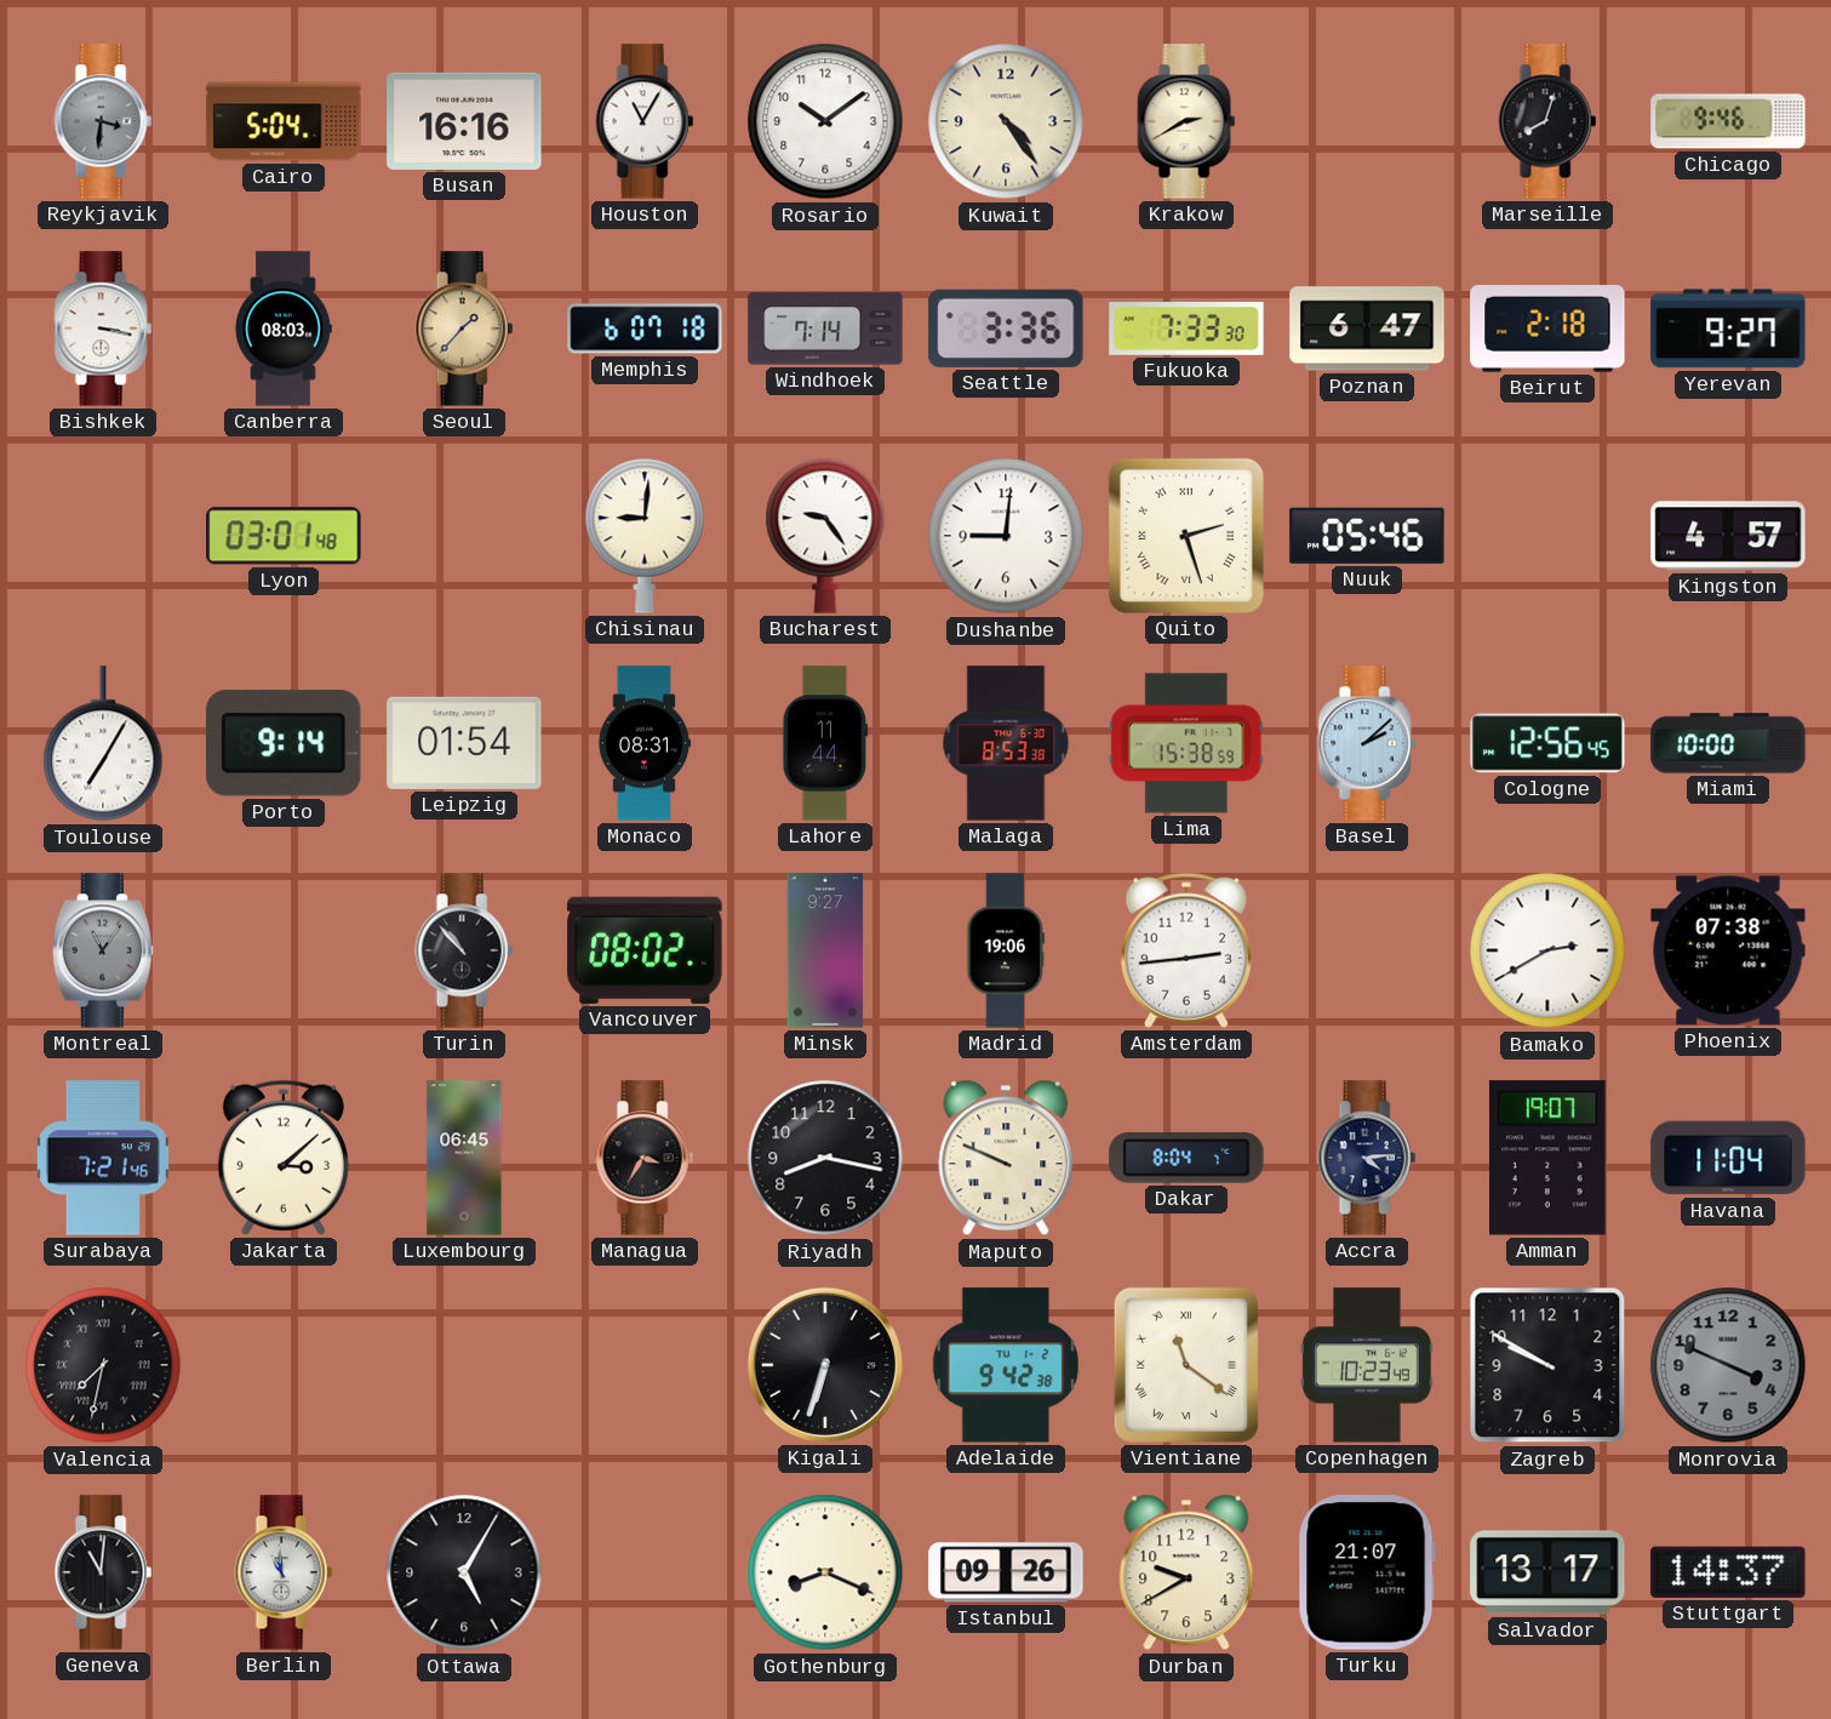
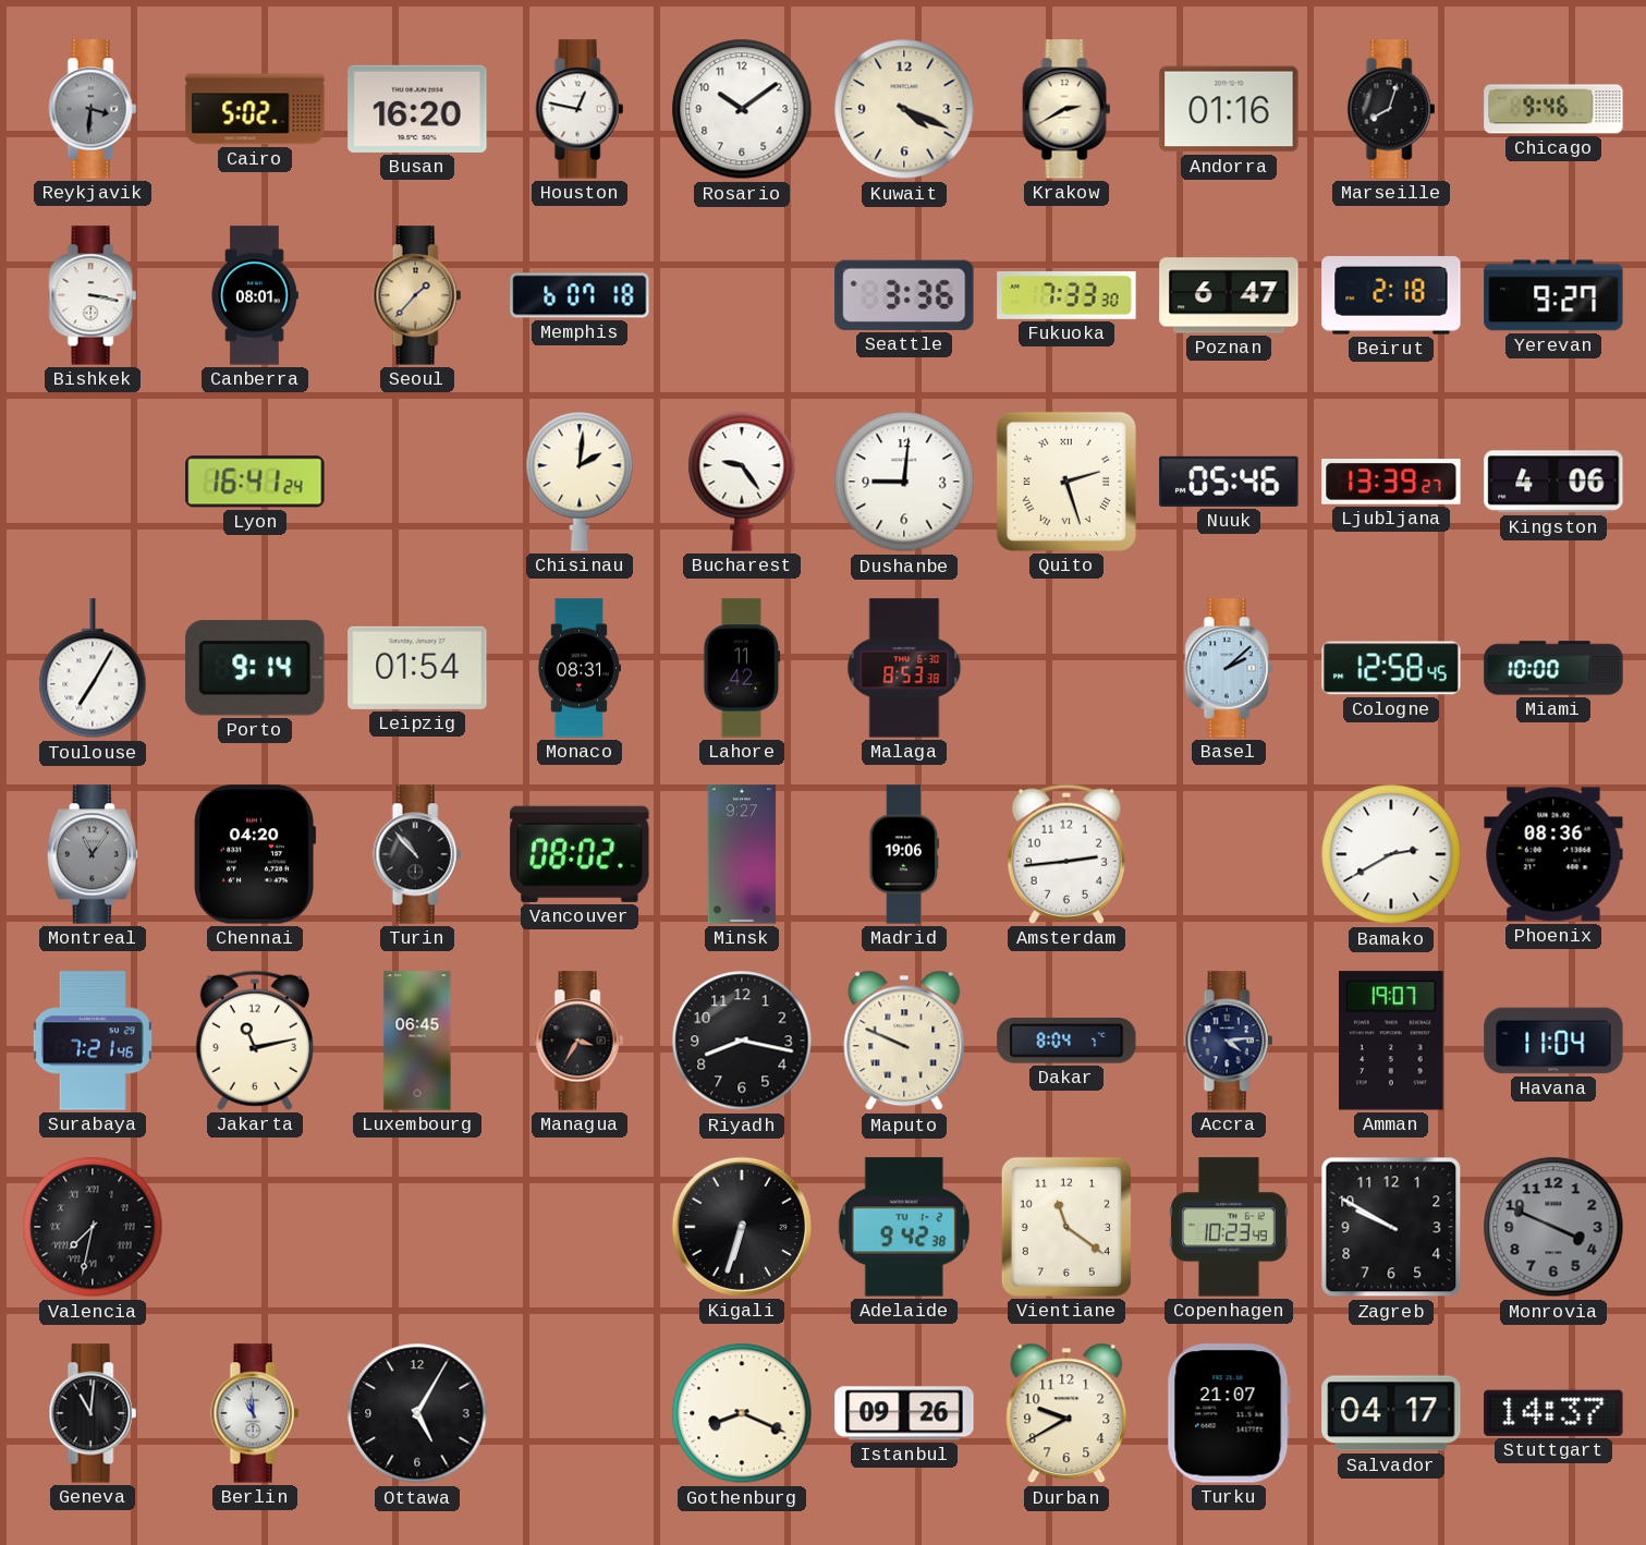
Cairo: 5:04 -> 5:02 (255, 109)
Busan: 16:16 -> 16:20 (417, 109)
Houston: 11:05 -> 12:47 (580, 109)
Kuwait: 4:24 -> 4:19 (904, 109)
Andorra: none -> 01:16 (1229, 109)
Canberra: 08:03 -> 08:01 (255, 295)
Windhoek: 7:14 -> none (825, 329)
Lyon: 03:01 -> 16:41 (255, 482)
Chisinau: 9:01 -> 2:01 (580, 482)
Ljubljana: none -> 13:39 (1391, 483)
Kingston: 4:57 -> 4:06 (1553, 482)
Lahore: 11:44 -> 11:42 (742, 668)
Lima: 15:38 -> none (1186, 743)
Cologne: 12:56 -> 12:58 (1391, 668)
Chennai: none -> 04:20 (254, 854)
Phoenix: 07:38 -> 08:36 (1553, 854)
Jakarta: 3:08 -> 11:13 (255, 1041)
Vientiane numerals: Roman -> Arabic (1066, 1227)
Salvador: 13:17 -> 04:17 (1391, 1413)
